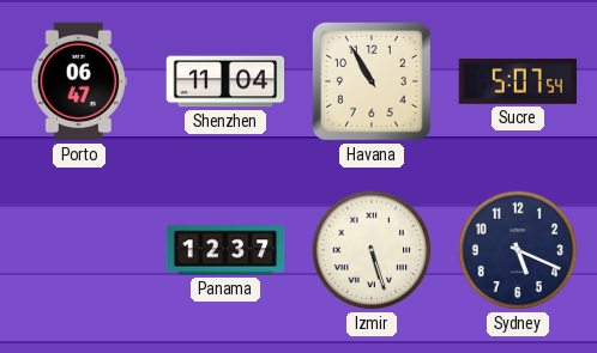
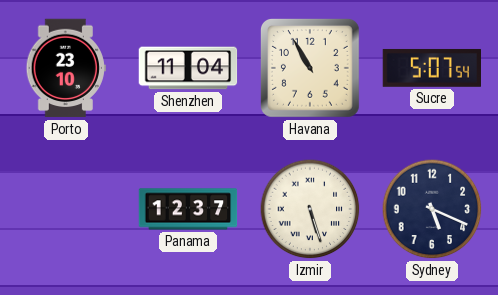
Porto: 06:47 -> 23:10 (66, 68)
